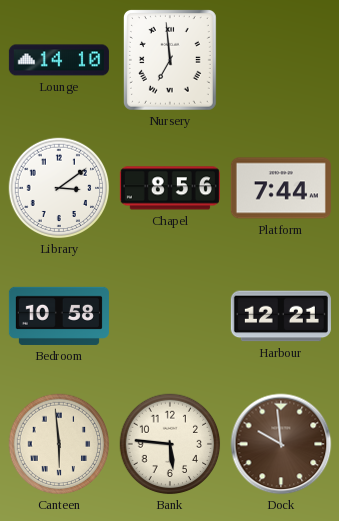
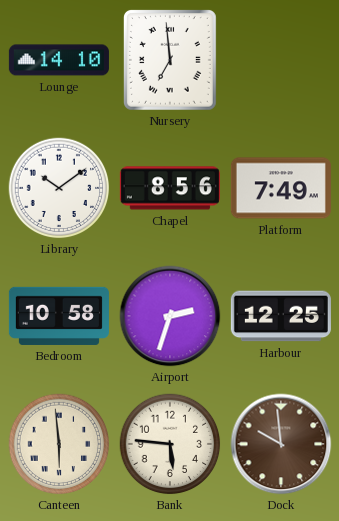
Library: 3:09 -> 10:09 (59, 188)
Platform: 7:44 -> 7:49 (281, 188)
Airport: none -> 2:33 (170, 316)
Harbour: 12:21 -> 12:25 (281, 316)
